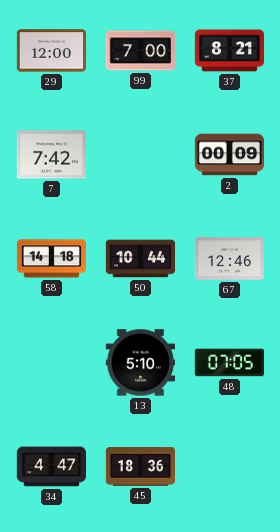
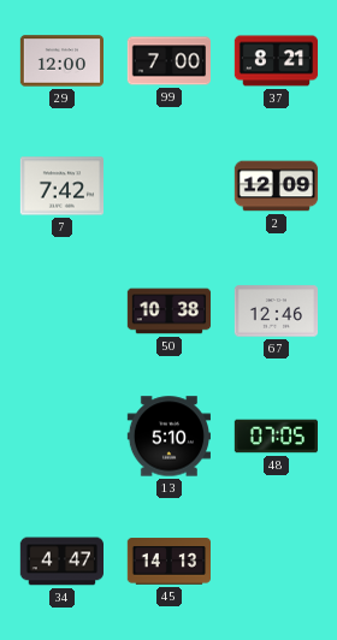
2: 00:09 -> 12:09 (277, 186)
58: 14:18 -> none (52, 259)
50: 10:44 -> 10:38 (170, 312)
45: 18:36 -> 14:13 (168, 562)
